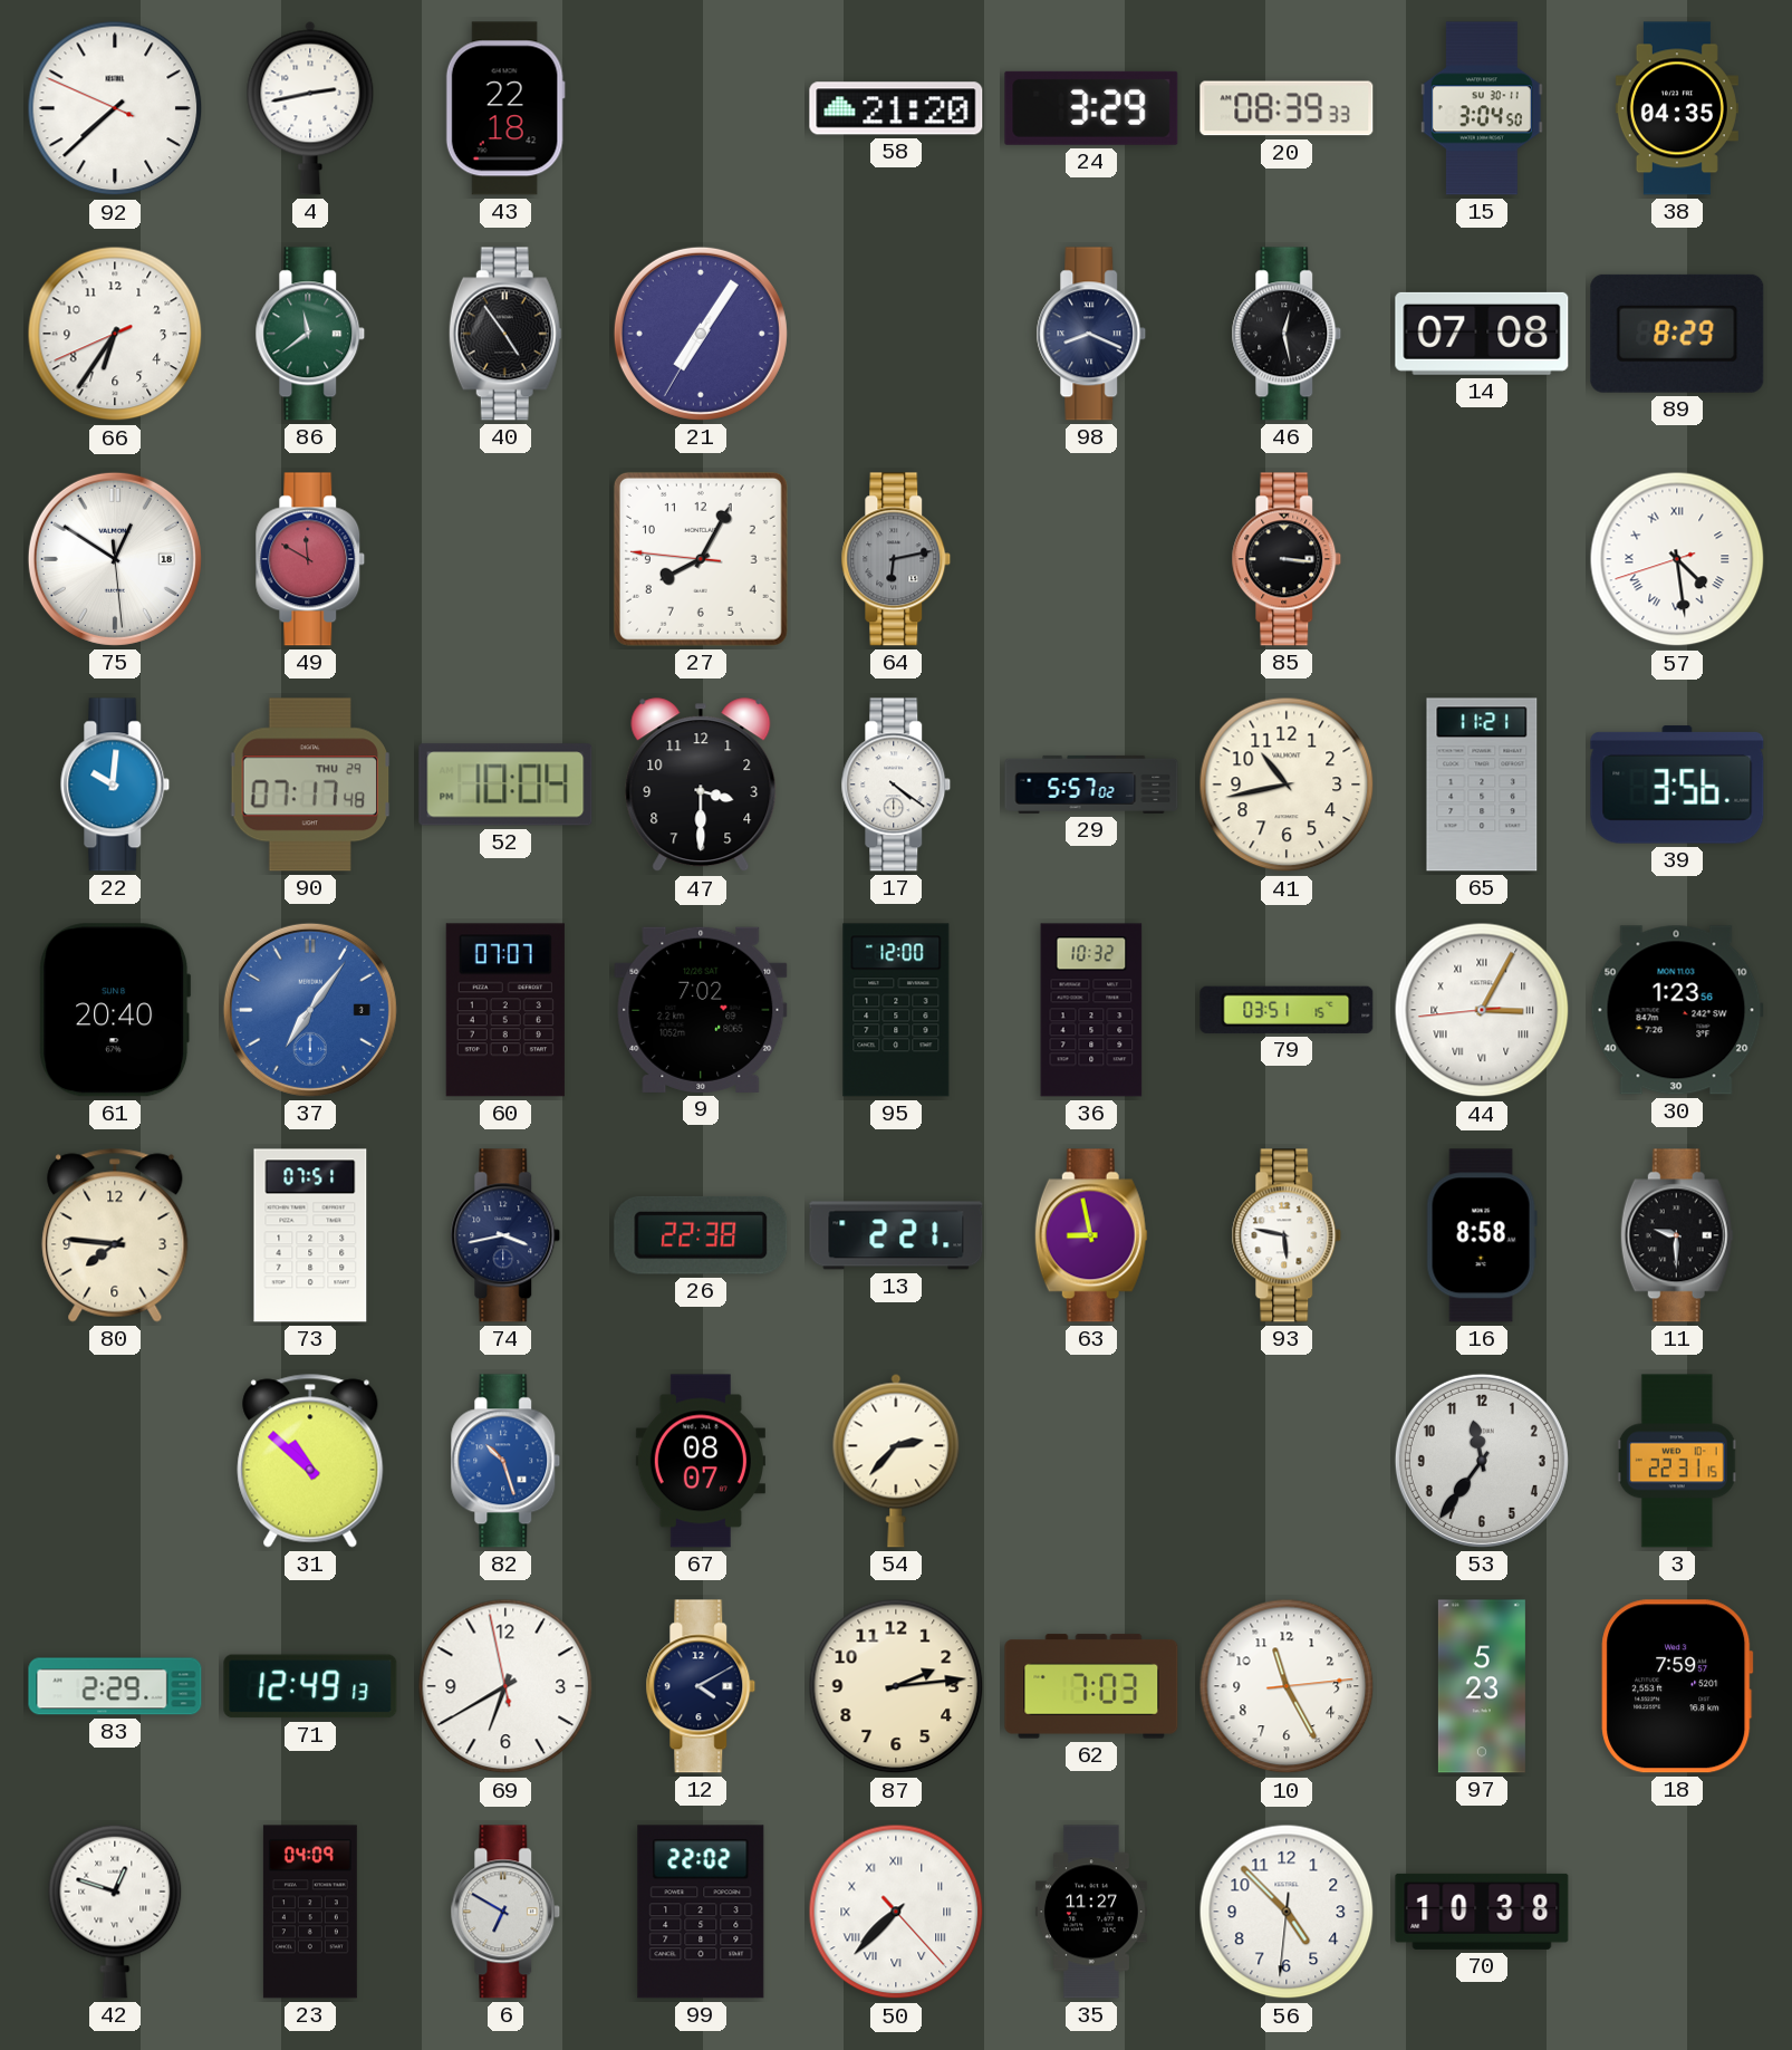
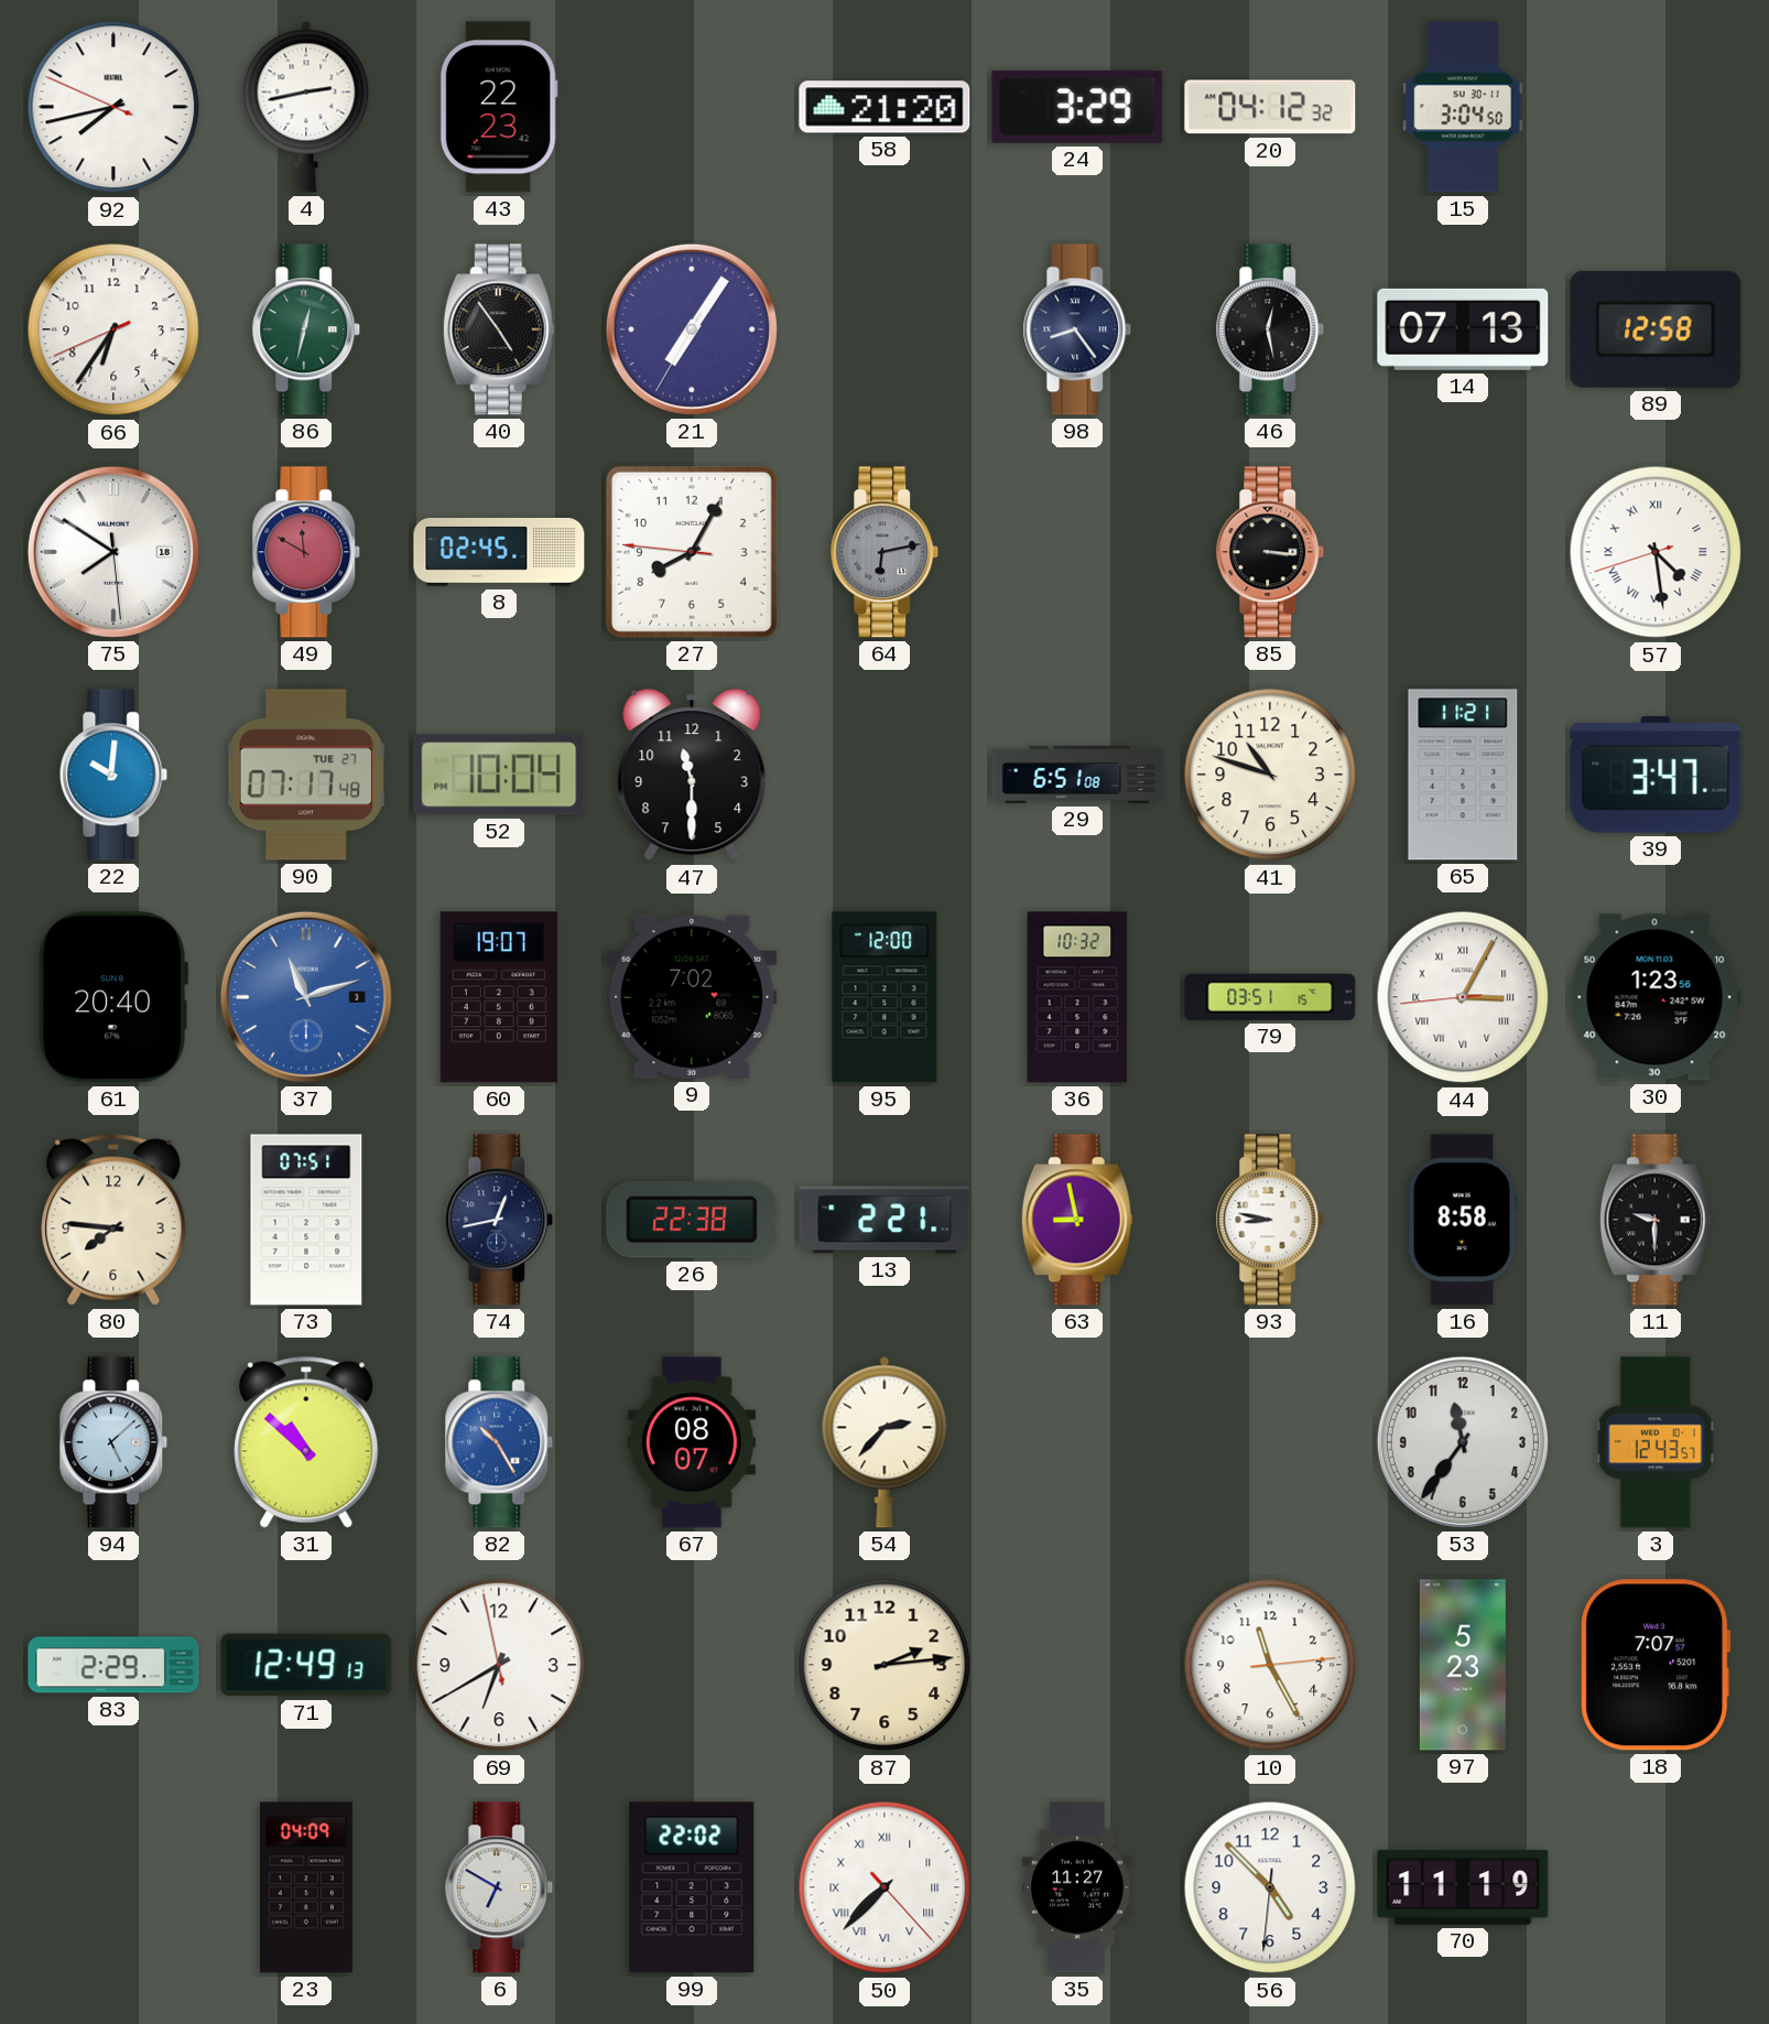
92: 7:37 -> 7:42 (113, 107)
43: 22:18 -> 22:23 (499, 107)
20: 08:39 -> 04:12 (1270, 107)
38: 04:35 -> none (1677, 108)
86: 11:39 -> 12:32 (306, 329)
98: 8:19 -> 8:24 (1077, 329)
14: 07:08 -> 07:13 (1463, 329)
89: 8:29 -> 12:58 (1656, 329)
75: 12:50 -> 7:50 (113, 552)
8: none -> 02:45 (499, 553)
90 date: THU 29 -> TUE 27 (306, 775)
47: 3:30 -> 11:30 (692, 776)
17: 4:21 -> none (896, 785)
29: 5:57 -> 6:51 (1077, 775)
41: 10:43 -> 10:48 (1270, 775)
39: 3:56 -> 3:47 (1656, 775)
37: 7:06 -> 11:12 (306, 997)
60: 07:07 -> 19:07 (499, 997)
74: 3:43 -> 12:43 (499, 1220)
93: 5:47 -> 8:47 (1270, 1220)
94: none -> 5:08 (113, 1442)
82: 10:27 -> 10:25 (499, 1442)
3: 22:31 -> 12:43 (1656, 1442)
12: 4:10 -> none (701, 1686)
62: 7:03 -> none (1091, 1686)
18: 7:59 -> 7:07 (1656, 1665)
42: 12:48 -> none (115, 1912)
70: 10:38 -> 11:19 (1463, 1887)
